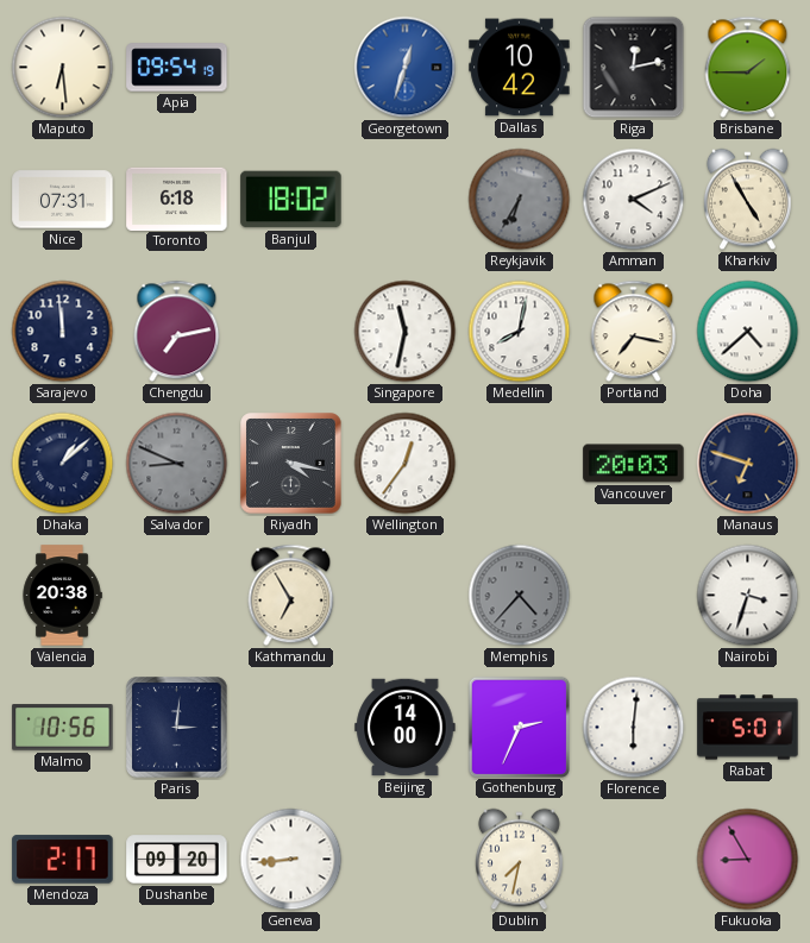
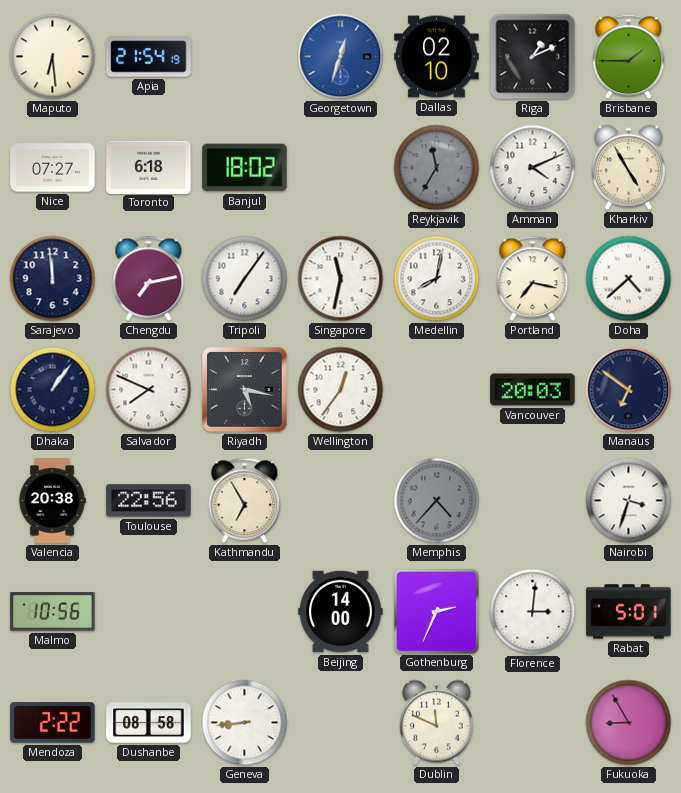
Apia: 09:54 -> 21:54 (149, 57)
Dallas: 10:42 -> 02:10 (437, 57)
Riga: 12:13 -> 1:11 (533, 57)
Nice: 07:31 -> 07:27 (53, 168)
Reykjavik: 6:35 -> 11:35 (437, 168)
Tripoli: none -> 7:06 (245, 279)
Dhaka: 1:08 -> 1:06 (53, 390)
Salvador: 8:49 -> 7:49 (149, 390)
Salvador dial: grey -> white (149, 390)
Riyadh: 4:17 -> 5:17 (245, 390)
Manaus: 6:48 -> 6:51 (629, 390)
Toulouse: none -> 22:56 (149, 501)
Paris: 3:01 -> none (177, 728)
Florence: 6:01 -> 3:01 (533, 612)
Mendoza: 2:17 -> 2:22 (53, 723)
Dushanbe: 09:20 -> 08:58 (149, 723)
Dublin: 7:32 -> 11:49 (437, 723)
